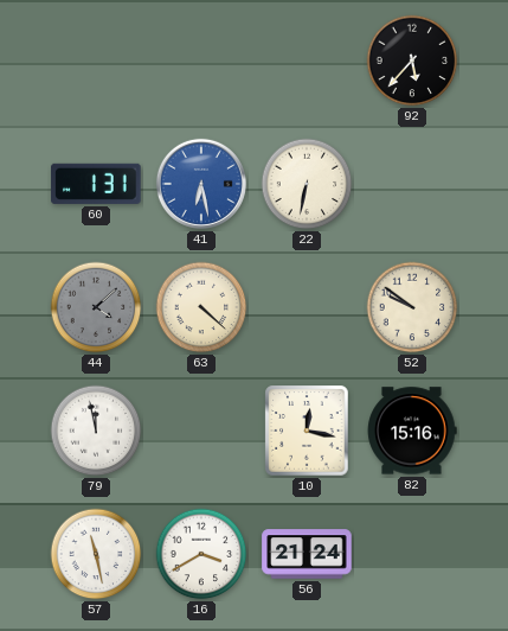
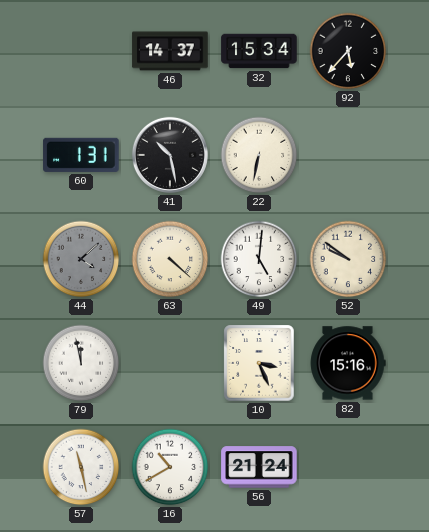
46: none -> 14:37 (170, 51)
32: none -> 15:34 (259, 51)
41: 6:28 -> 10:28 (170, 155)
41 dial: blue -> black (170, 155)
49: none -> 5:01 (259, 259)
10: 12:17 -> 3:26 (259, 363)
16: 3:40 -> 10:40 (170, 467)
